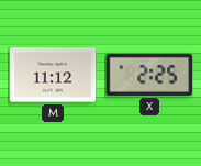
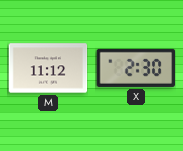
X: 2:25 -> 2:30 (136, 68)
